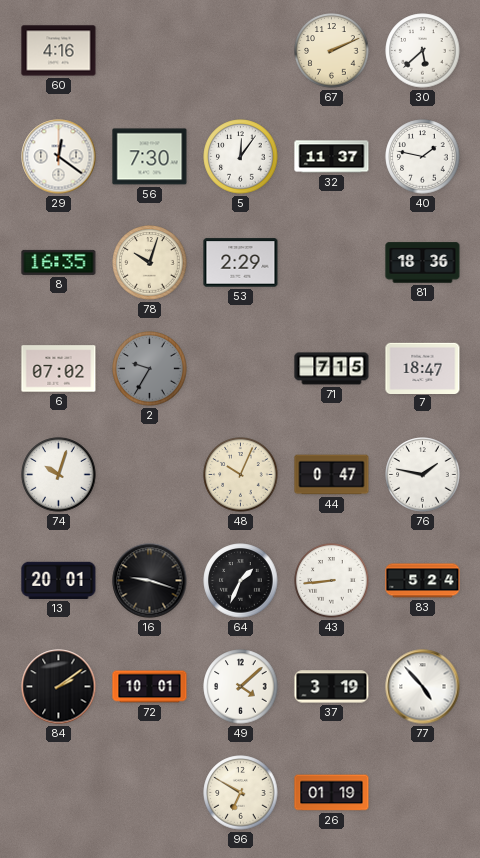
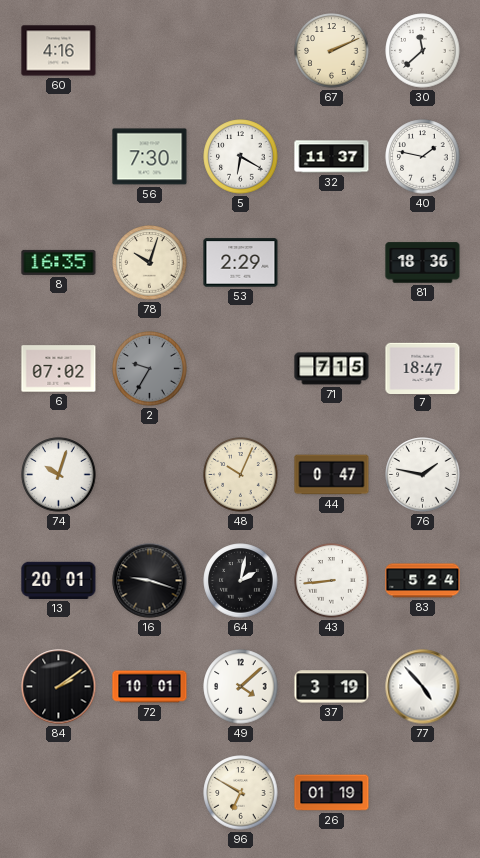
30: 5:38 -> 11:38 (423, 51)
29: 12:21 -> none (59, 157)
5: 12:06 -> 6:20 (241, 157)
64: 1:34 -> 2:02 (241, 581)
